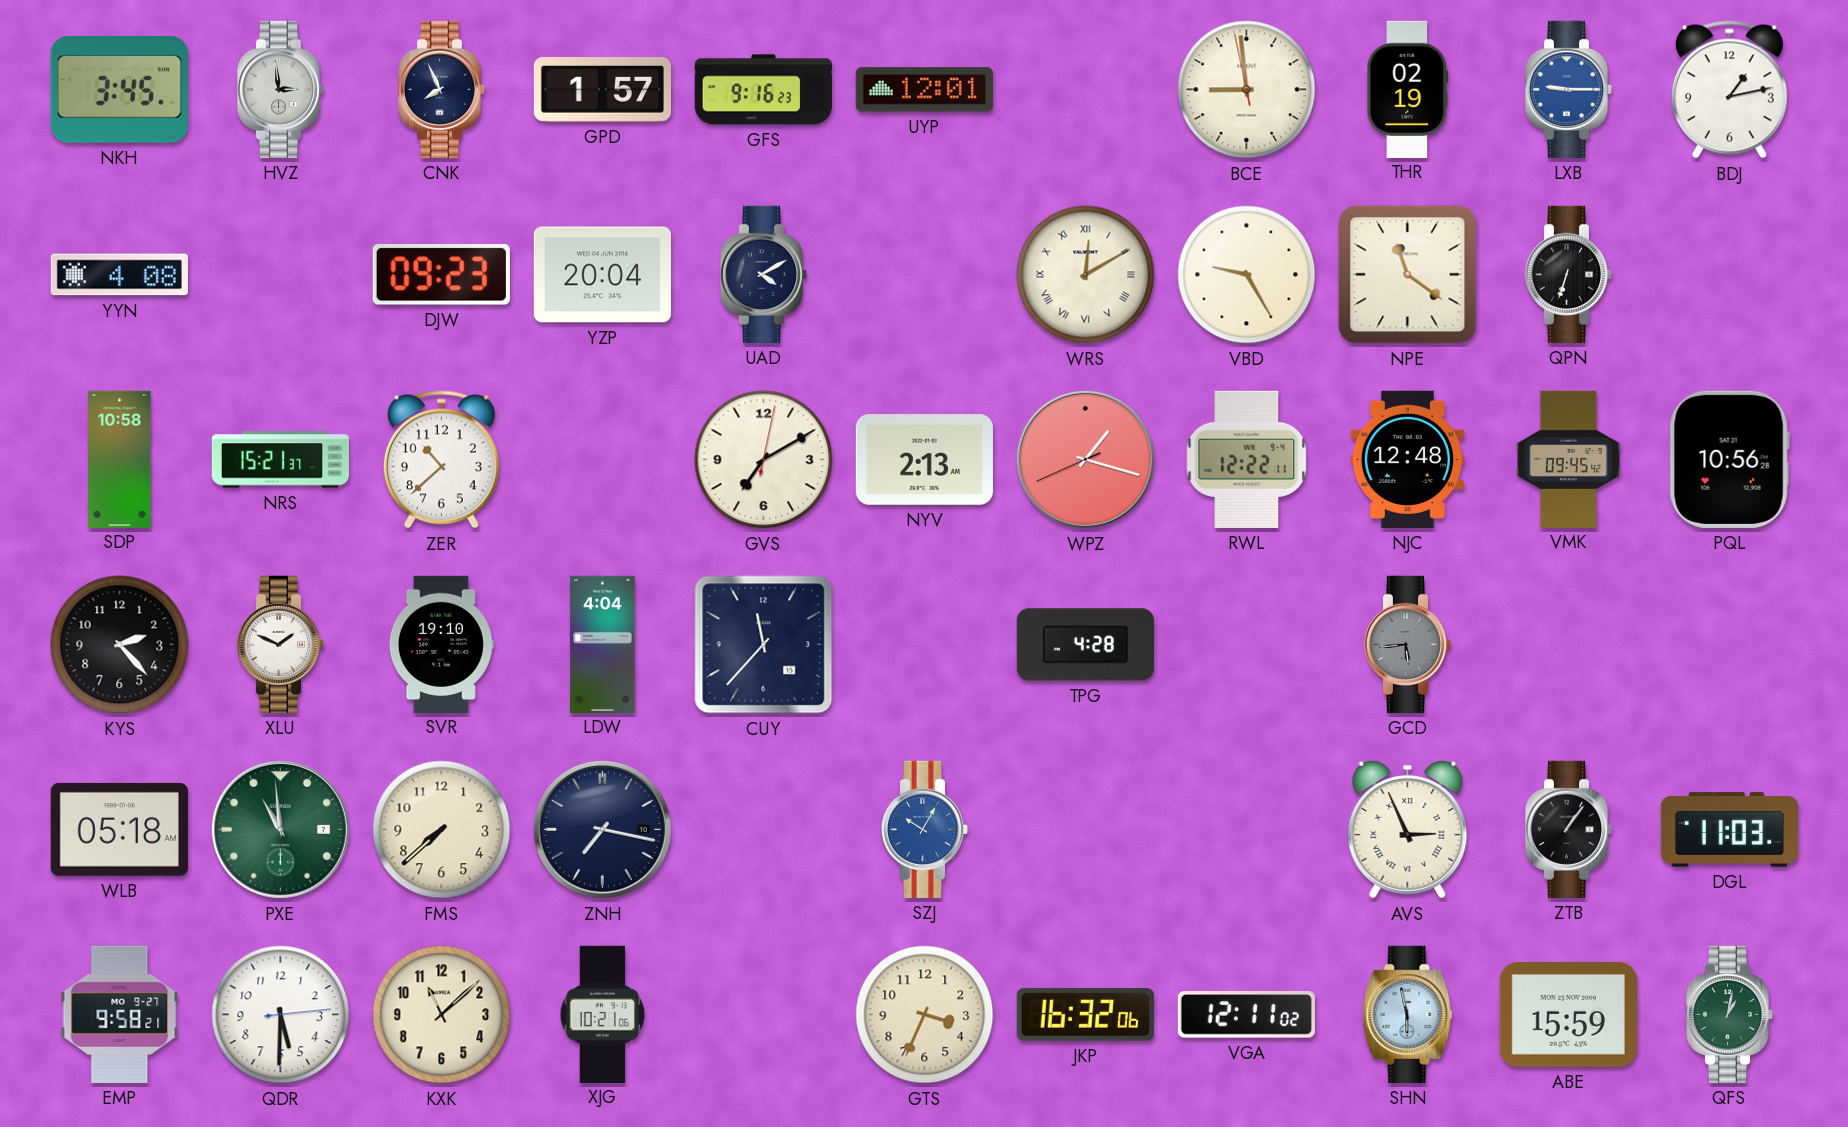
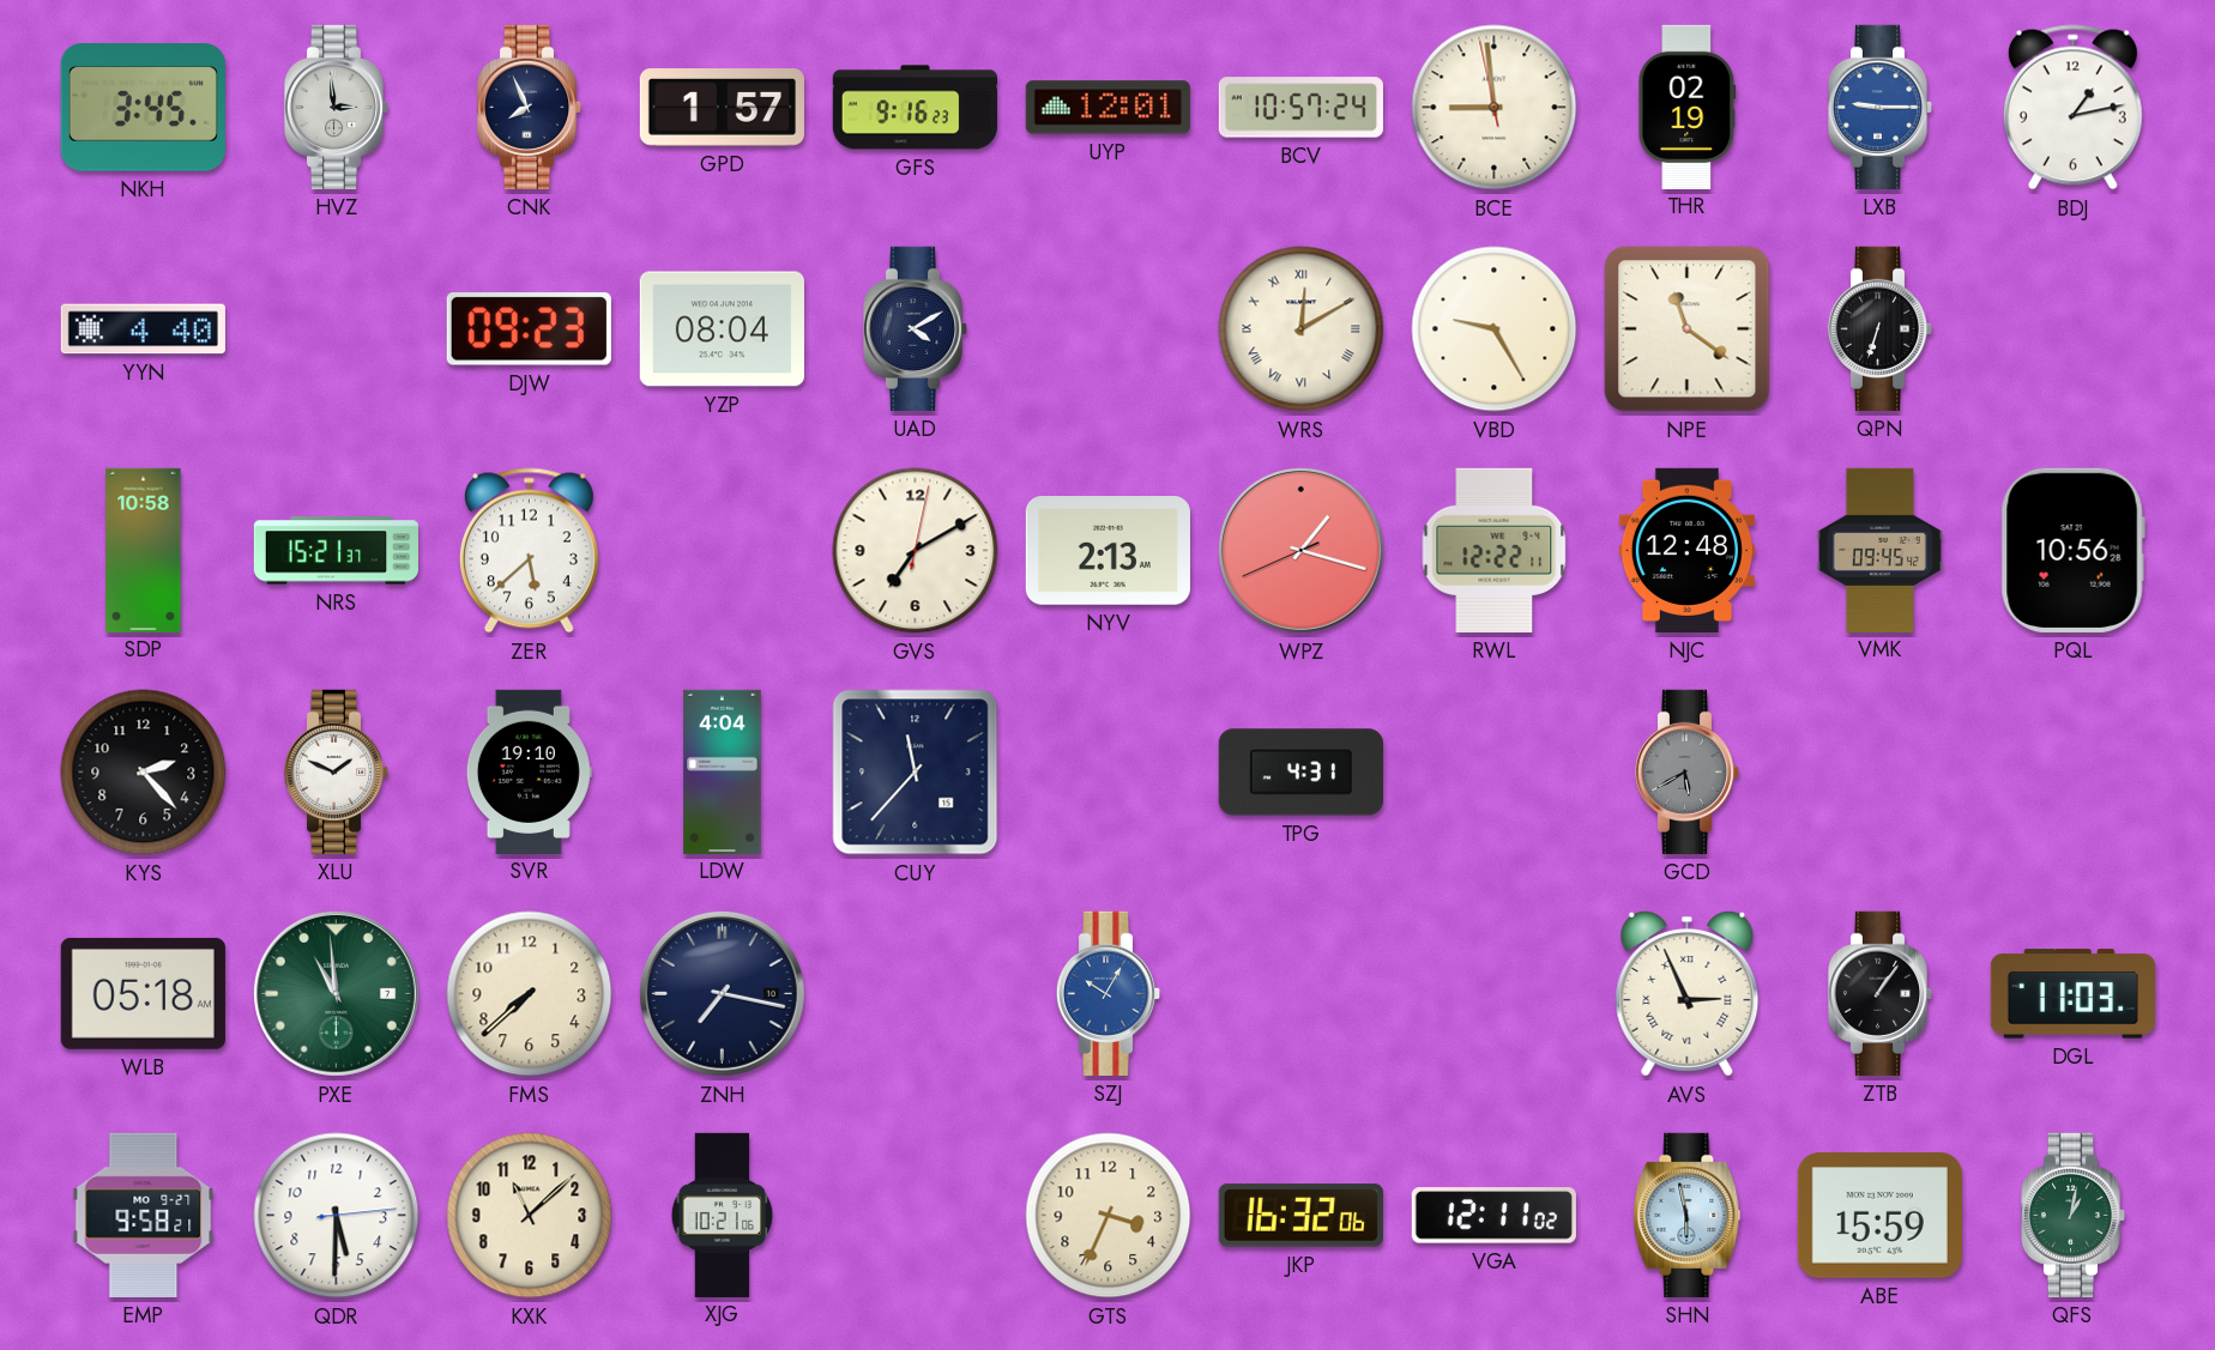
BCV: none -> 10:57 (1300, 108)
YYN: 4:08 -> 4:40 (143, 329)
YZP: 20:04 -> 08:04 (722, 329)
ZER: 10:38 -> 5:38 (529, 551)
TPG: 4:28 -> 4:31 (1300, 773)
GCD: 5:44 -> 5:40 (1688, 771)
